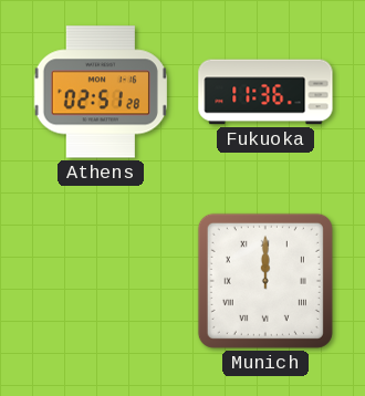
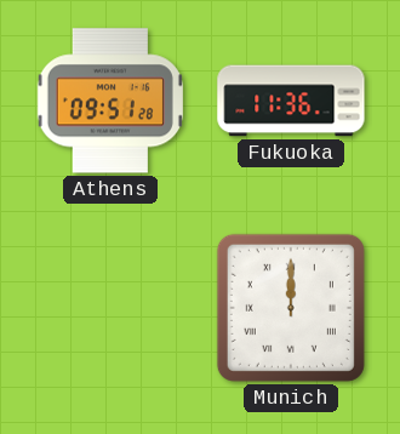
Athens: 02:51 -> 09:51 (110, 101)
